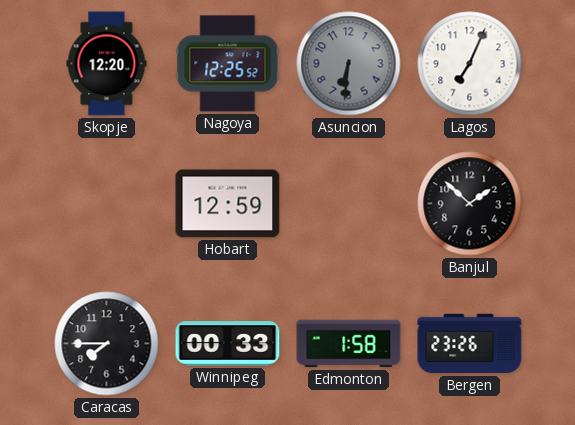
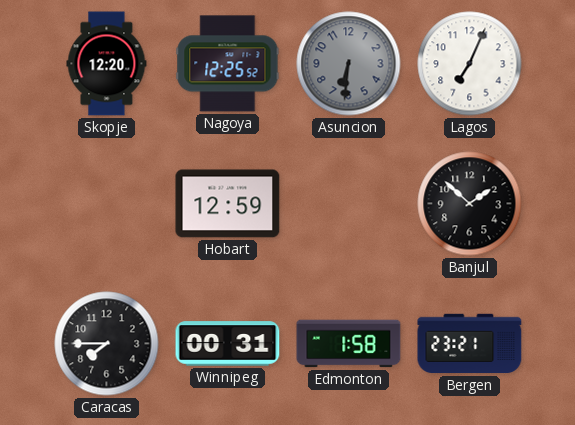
Winnipeg: 00:33 -> 00:31 (228, 344)
Bergen: 23:26 -> 23:21 (470, 344)
